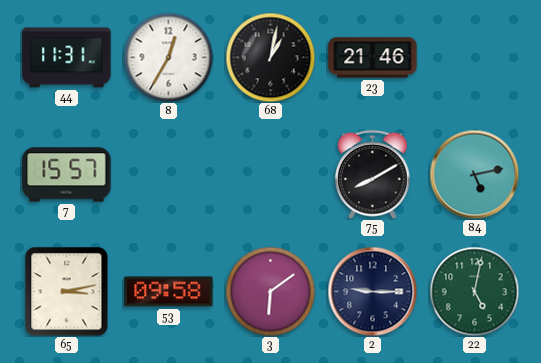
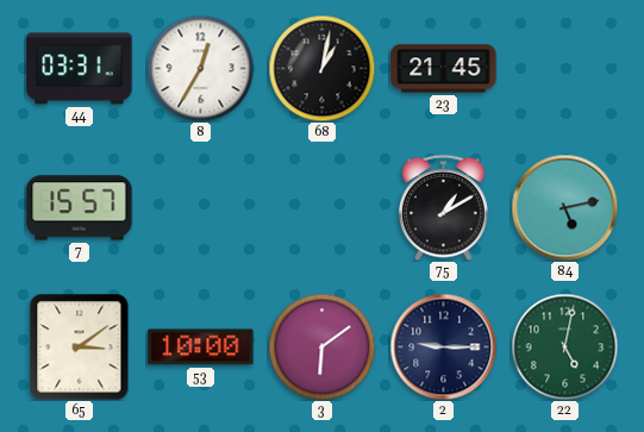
44: 11:31 -> 03:31 (80, 69)
23: 21:46 -> 21:45 (444, 69)
75: 8:10 -> 1:10 (444, 207)
65: 3:13 -> 3:09 (80, 346)
53: 09:58 -> 10:00 (201, 348)
